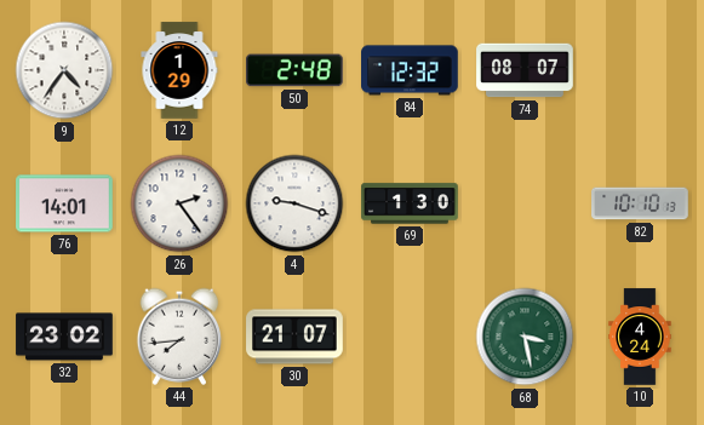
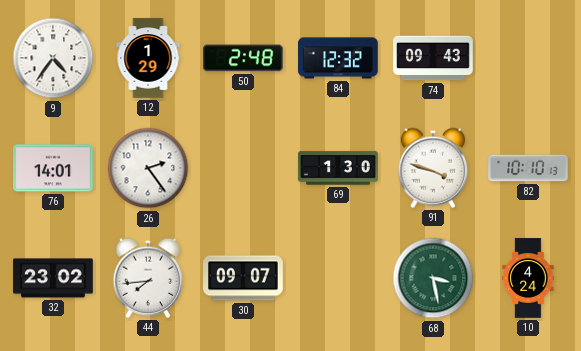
74: 08:07 -> 09:43 (433, 58)
4: 9:18 -> none (294, 203)
91: none -> 3:48 (433, 168)
30: 21:07 -> 09:07 (243, 278)
